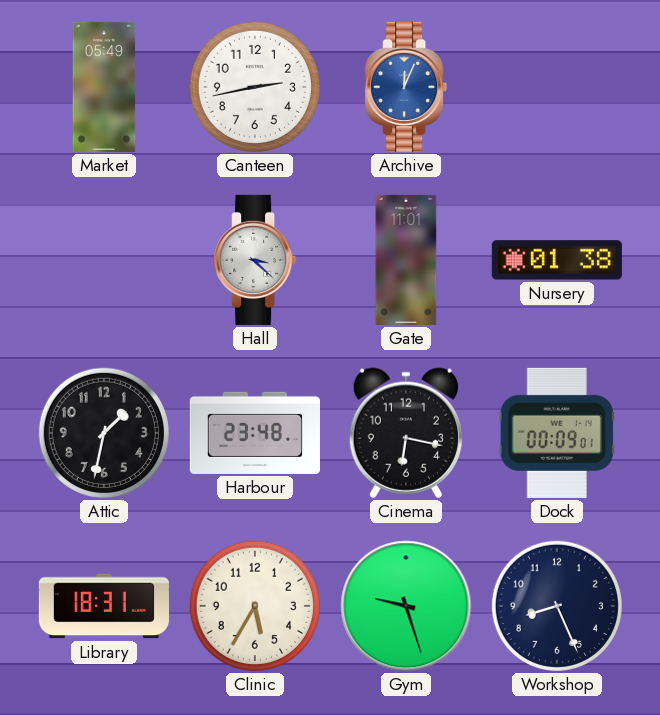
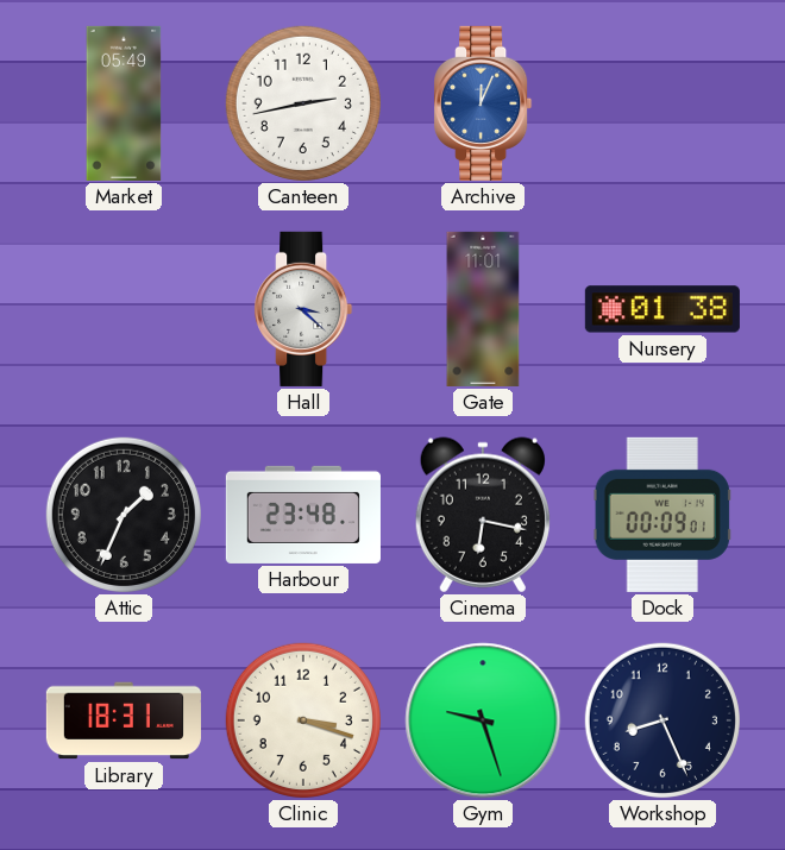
Attic: 1:32 -> 1:34 (124, 515)
Clinic: 5:35 -> 3:18 (303, 720)
